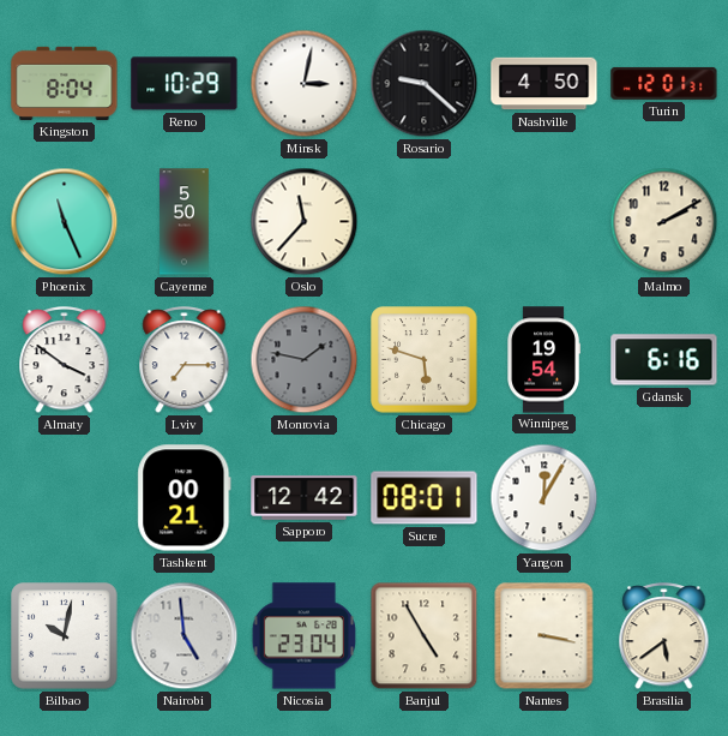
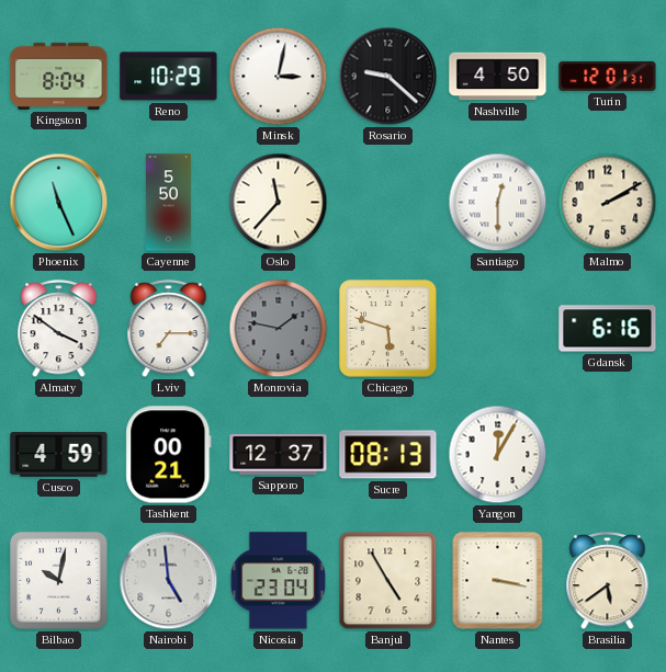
Santiago: none -> 12:30 (498, 203)
Winnipeg: 19:54 -> none (543, 360)
Cusco: none -> 4:59 (59, 455)
Sapporo: 12:42 -> 12:37 (279, 454)
Sucre: 08:01 -> 08:13 (388, 455)
